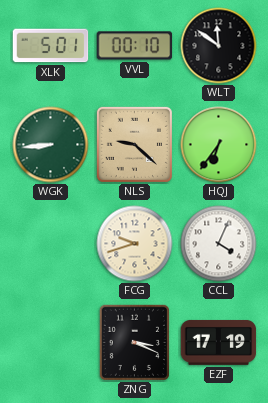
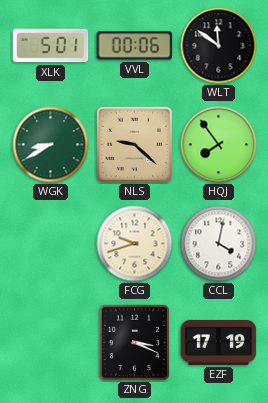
VVL: 00:10 -> 00:06 (135, 46)
WGK: 8:44 -> 8:40 (51, 145)
HQJ: 6:36 -> 7:54 (219, 145)
CCL: 4:04 -> 4:02 (219, 244)
